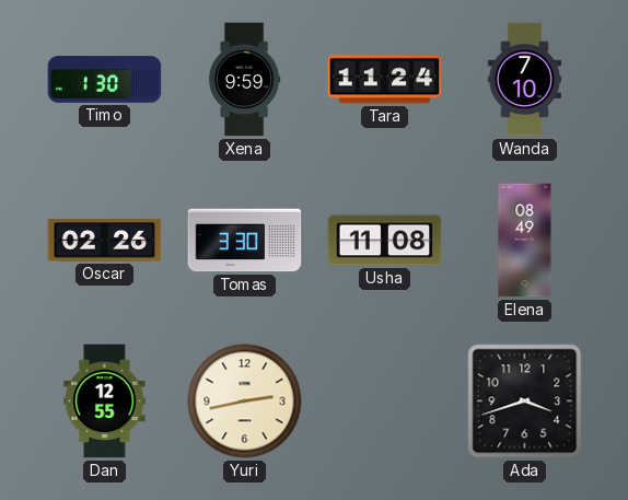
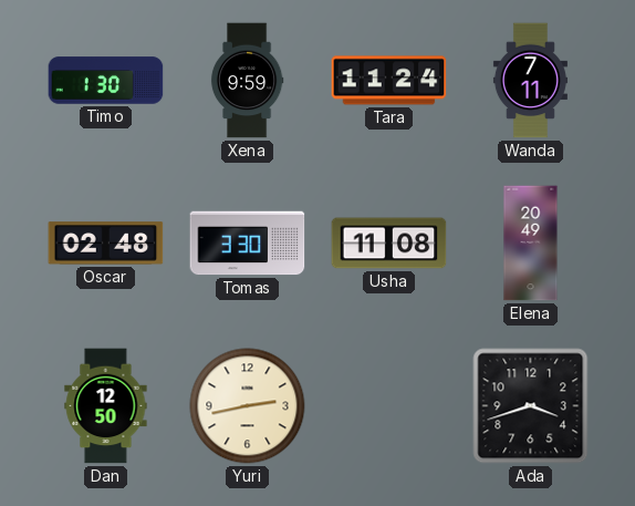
Wanda: 7:10 -> 7:11 (530, 81)
Oscar: 02:26 -> 02:48 (106, 244)
Elena: 08:49 -> 20:49 (531, 244)
Dan: 12:55 -> 12:50 (106, 406)
